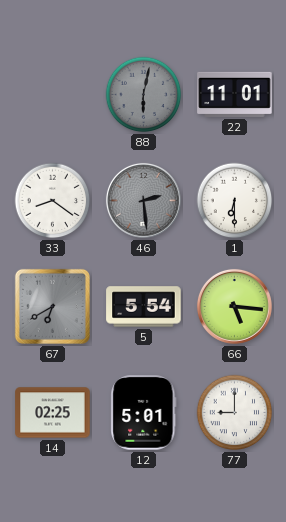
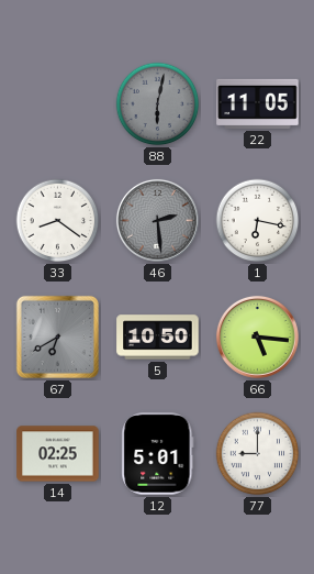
22: 11:01 -> 11:05 (258, 103)
1: 6:30 -> 6:17 (258, 221)
5: 5:54 -> 10:50 (158, 338)
